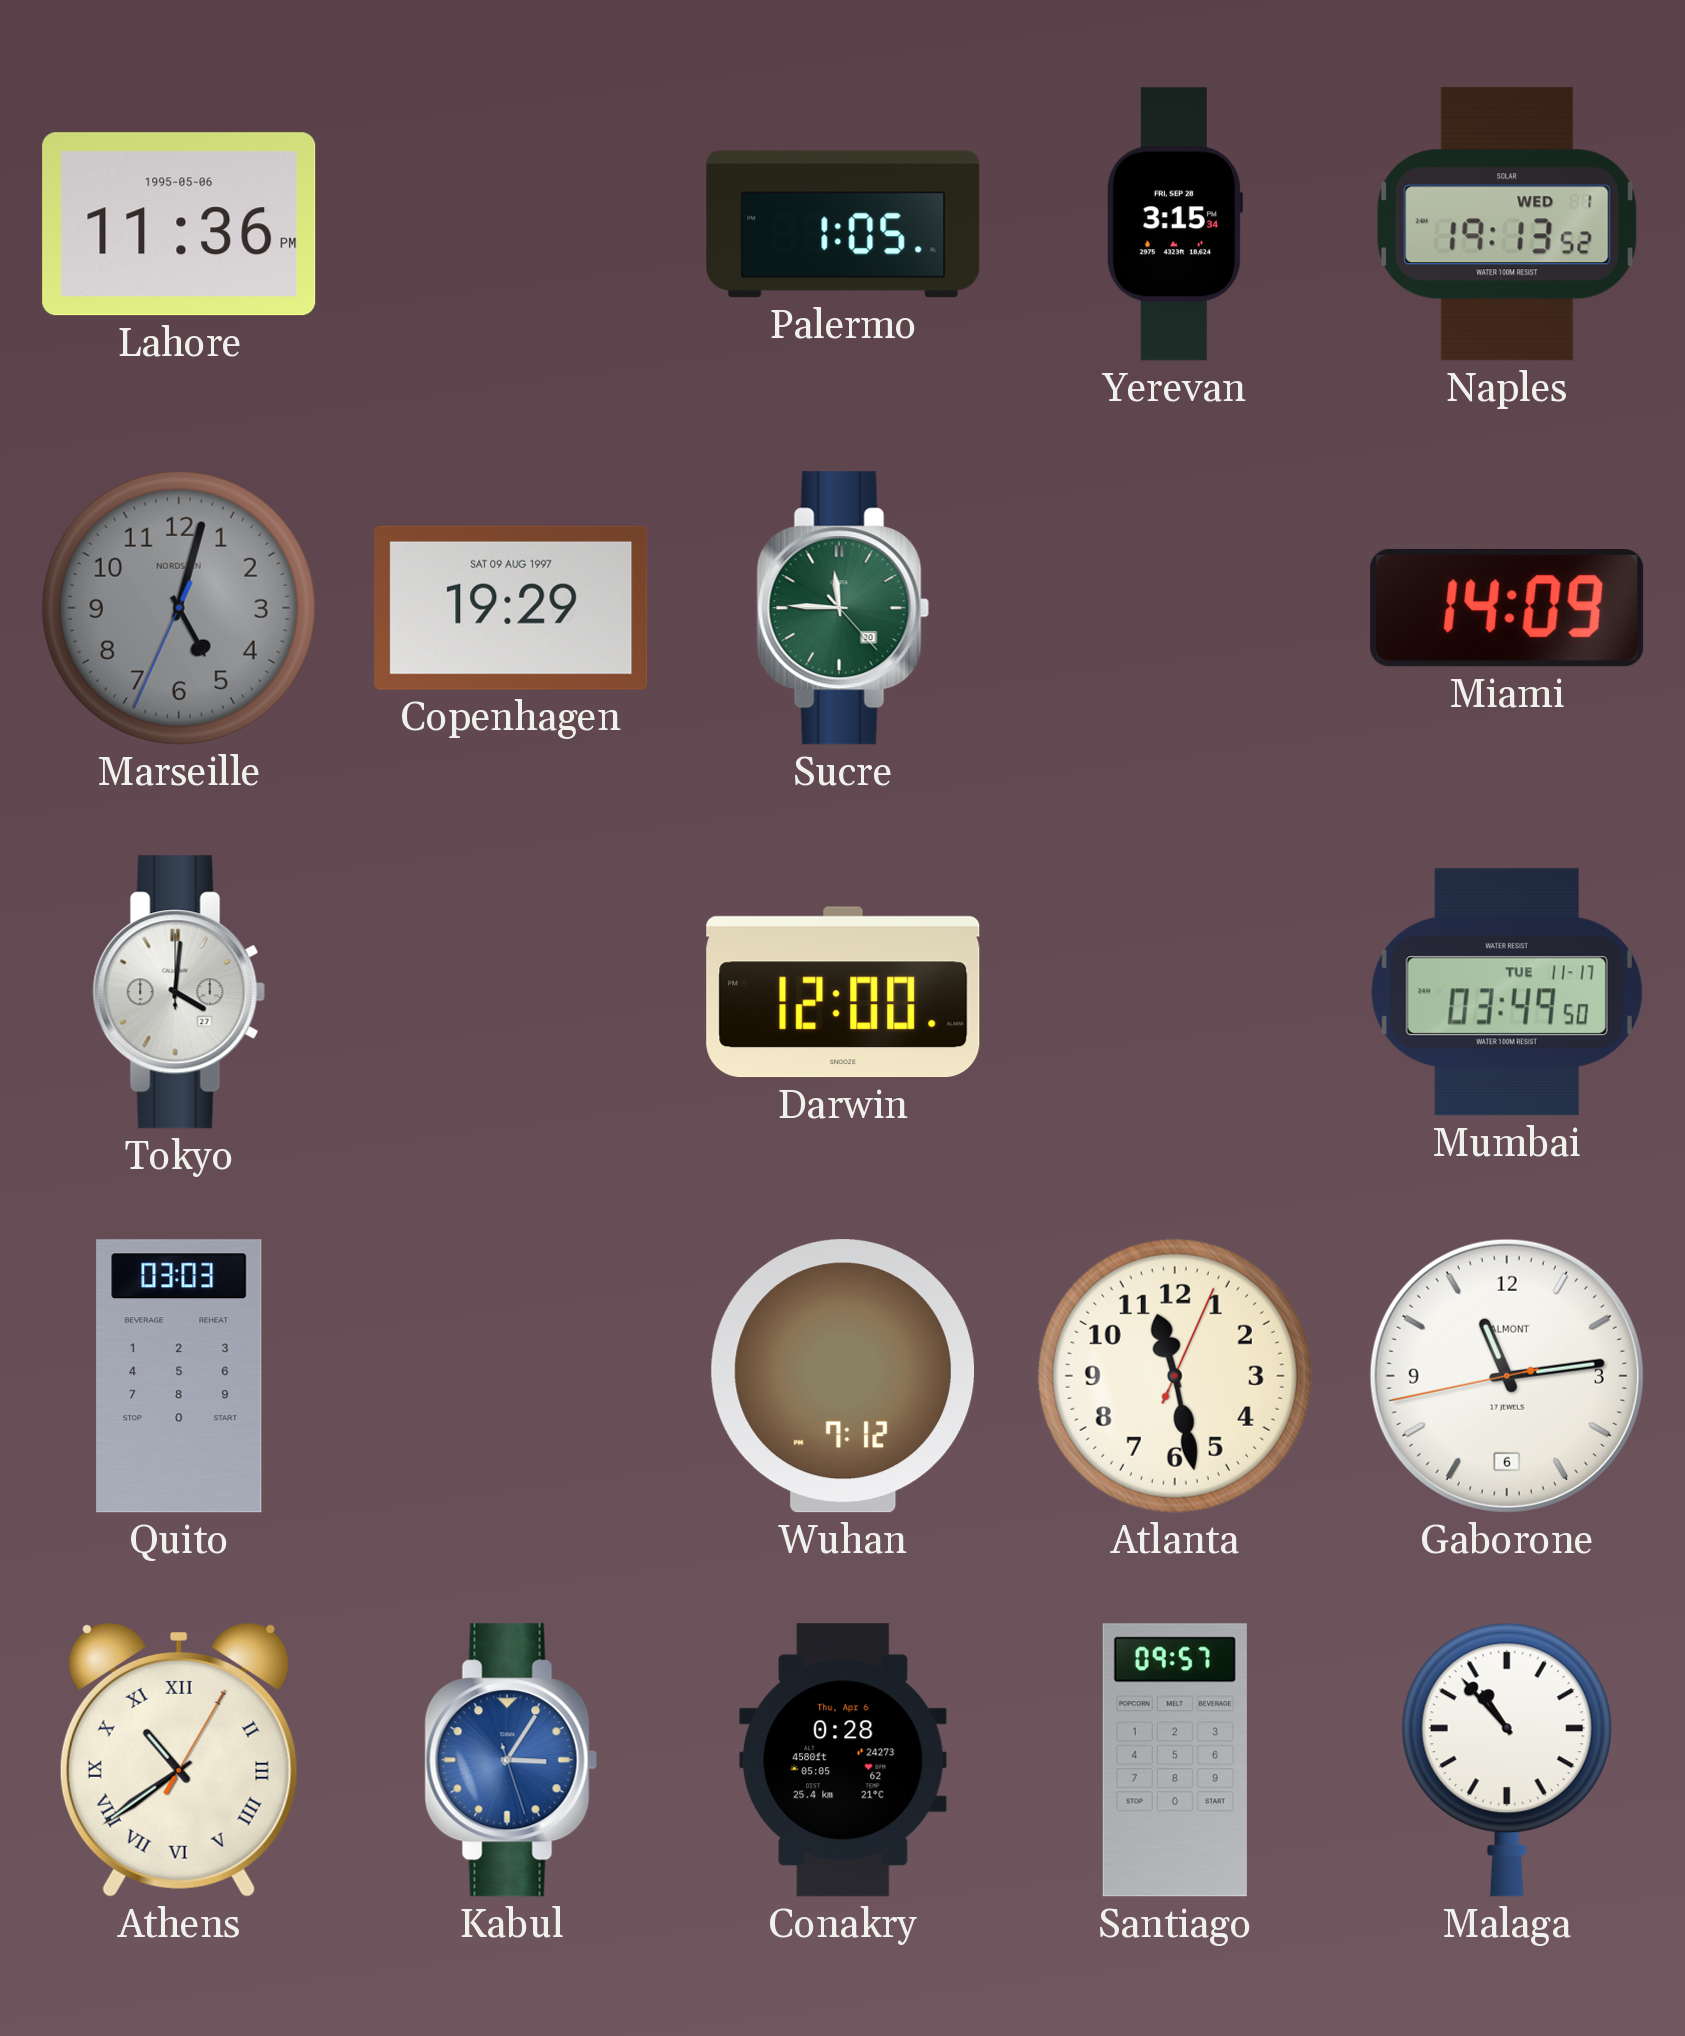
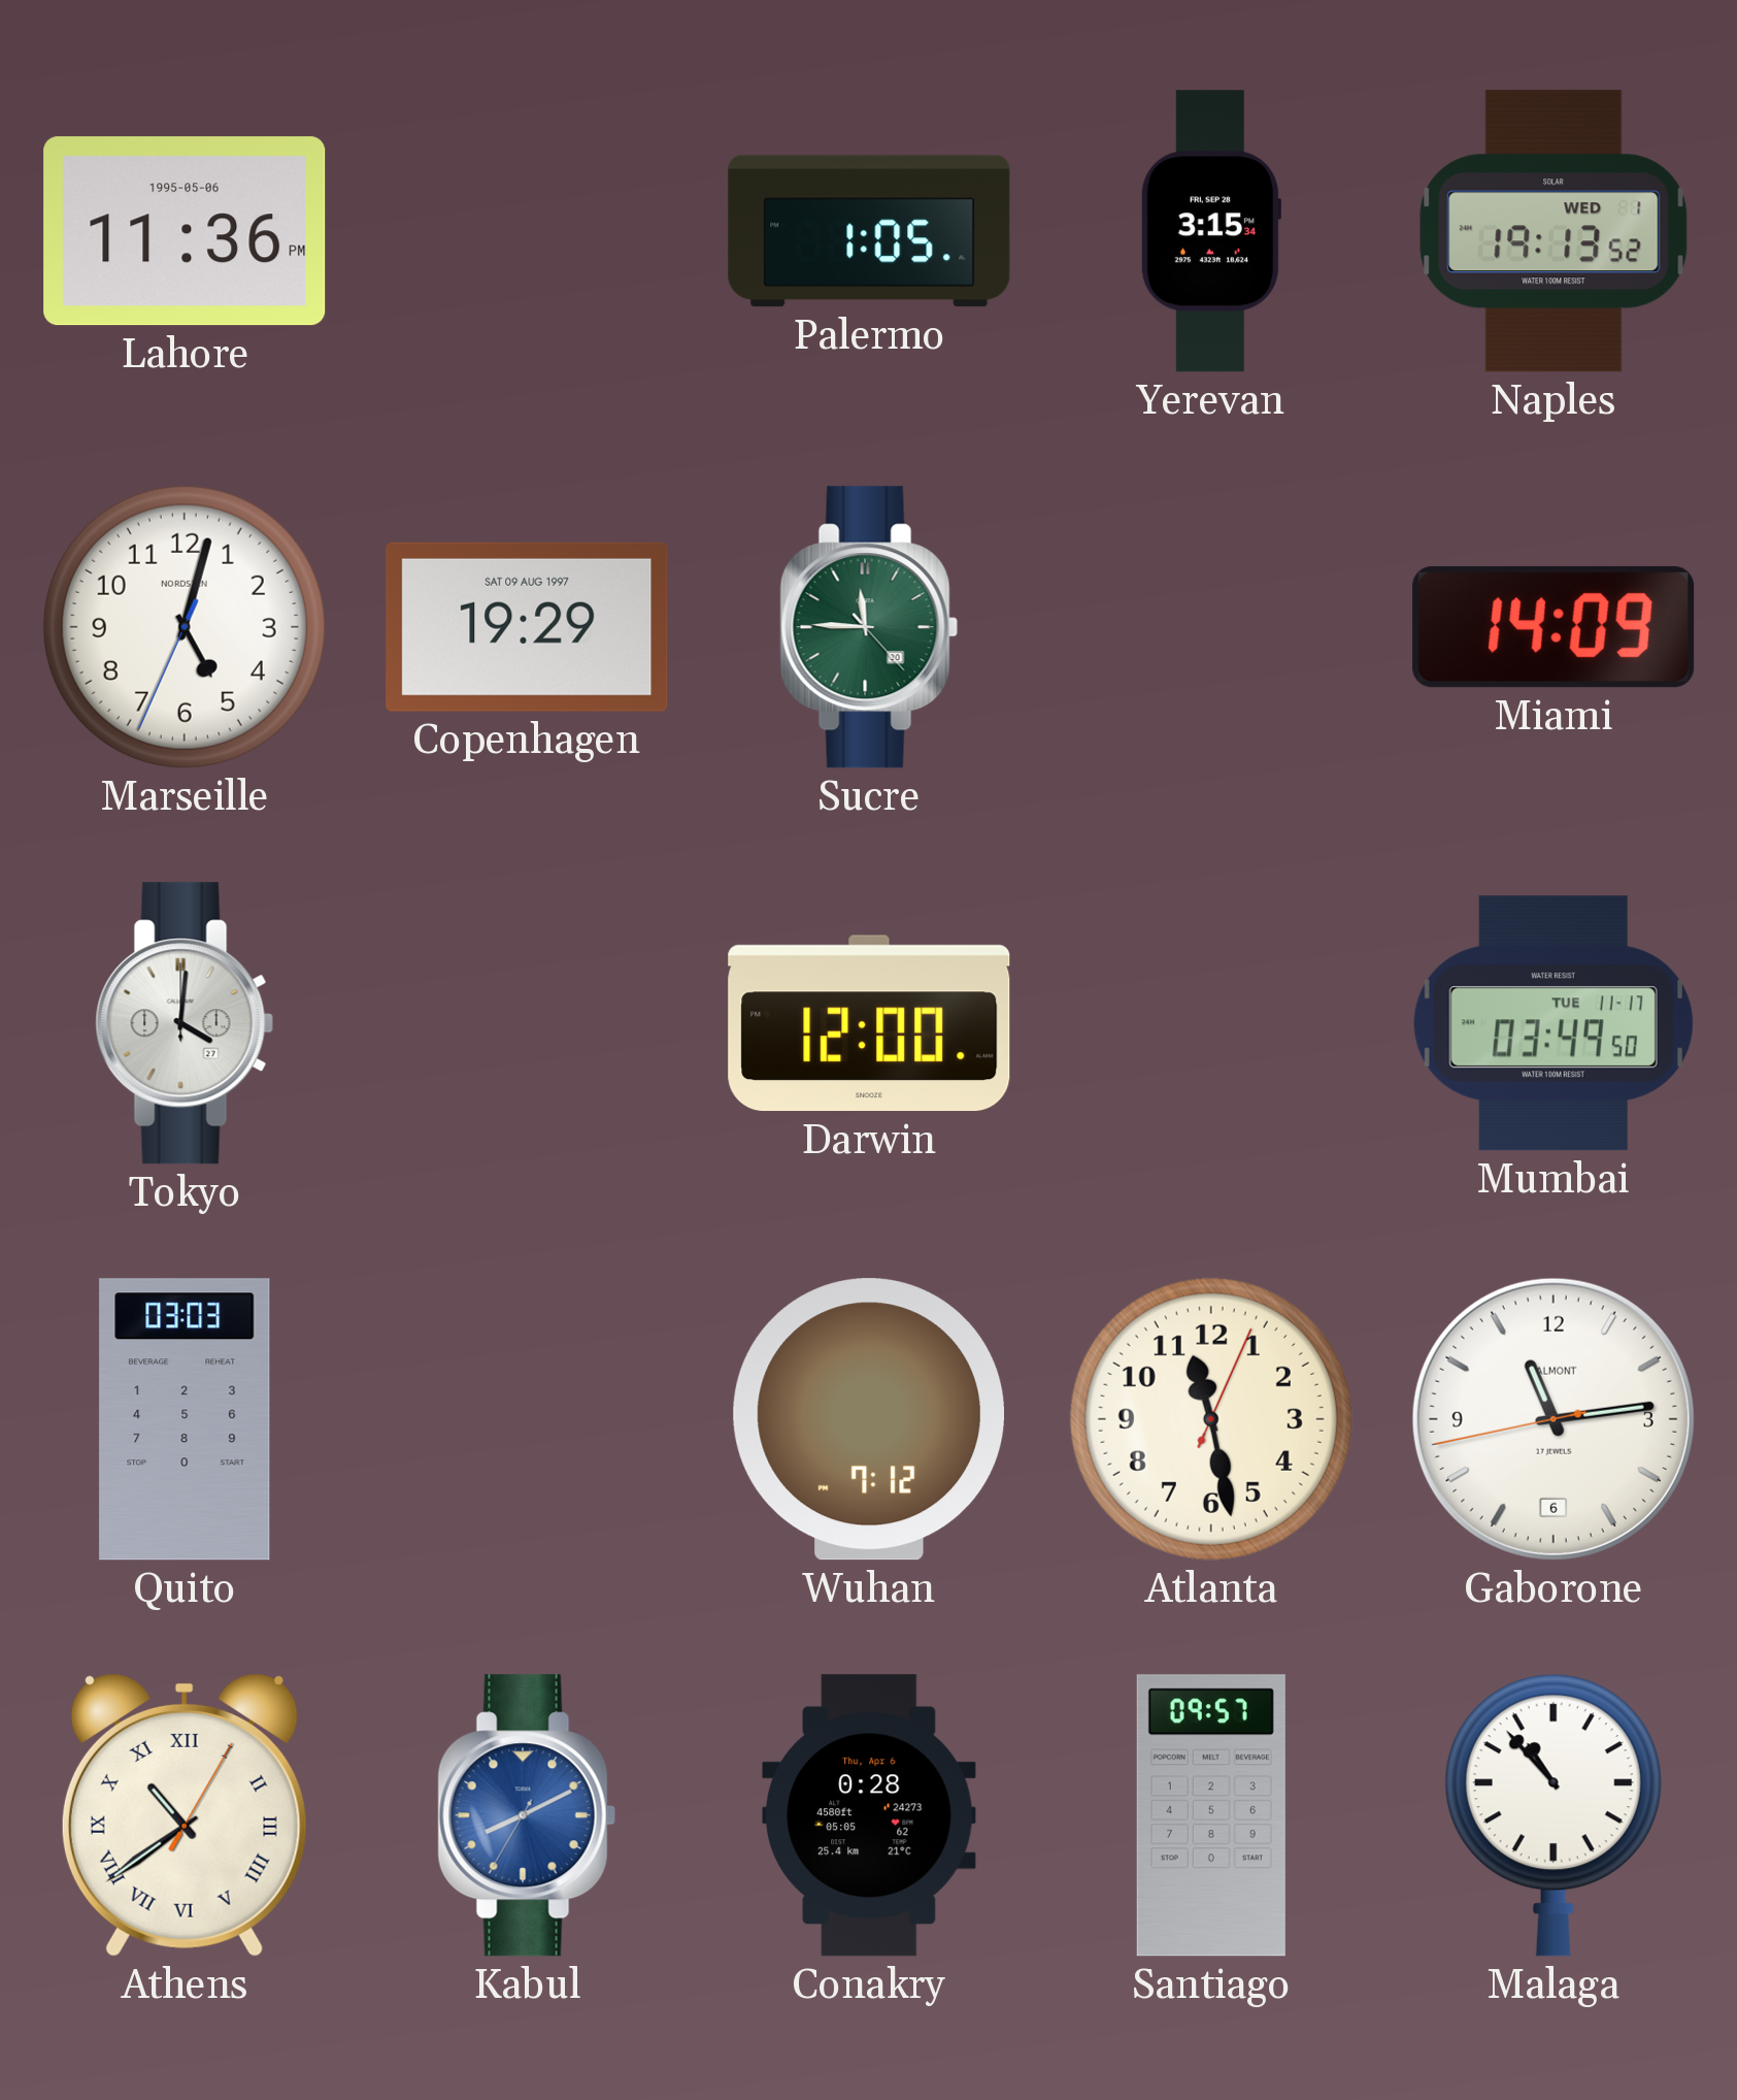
Marseille dial: grey -> white (185, 627)
Kabul: 3:05 -> 8:10 (527, 1815)
